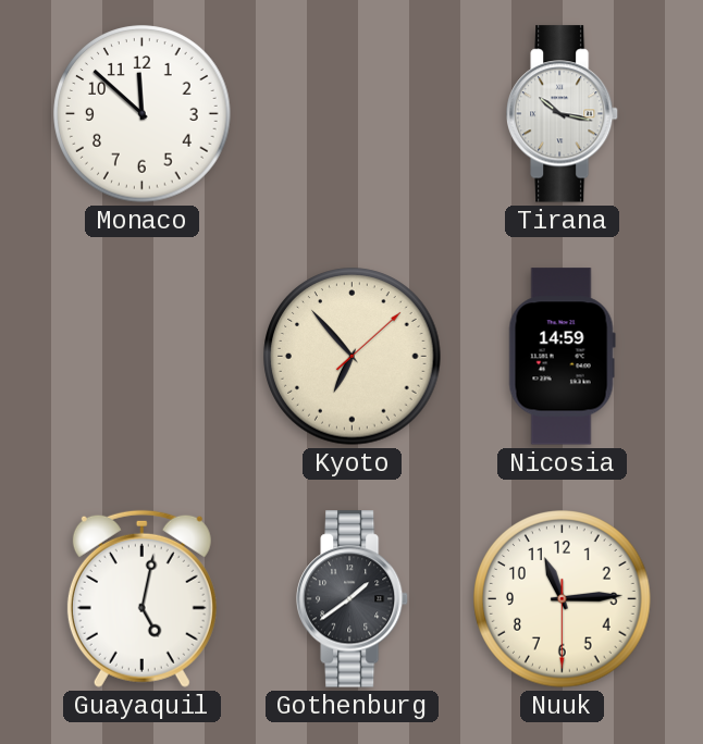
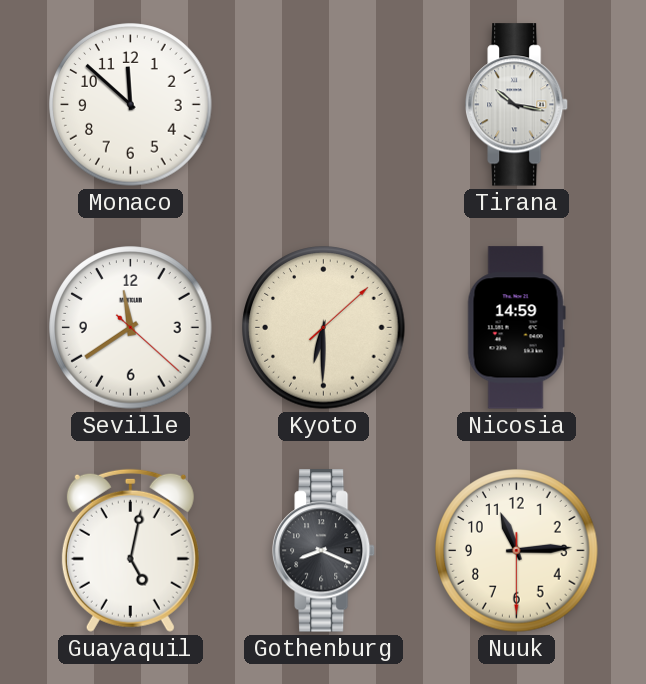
Seville: none -> 11:39 (131, 328)
Kyoto: 6:53 -> 6:30 (324, 328)
Gothenburg: 1:39 -> 8:19 (325, 551)
